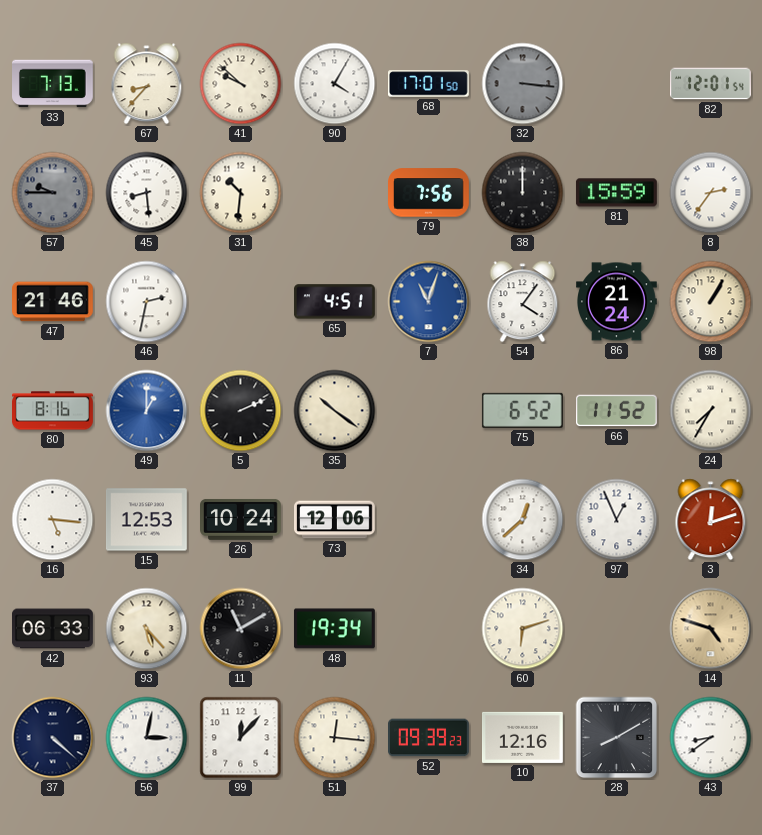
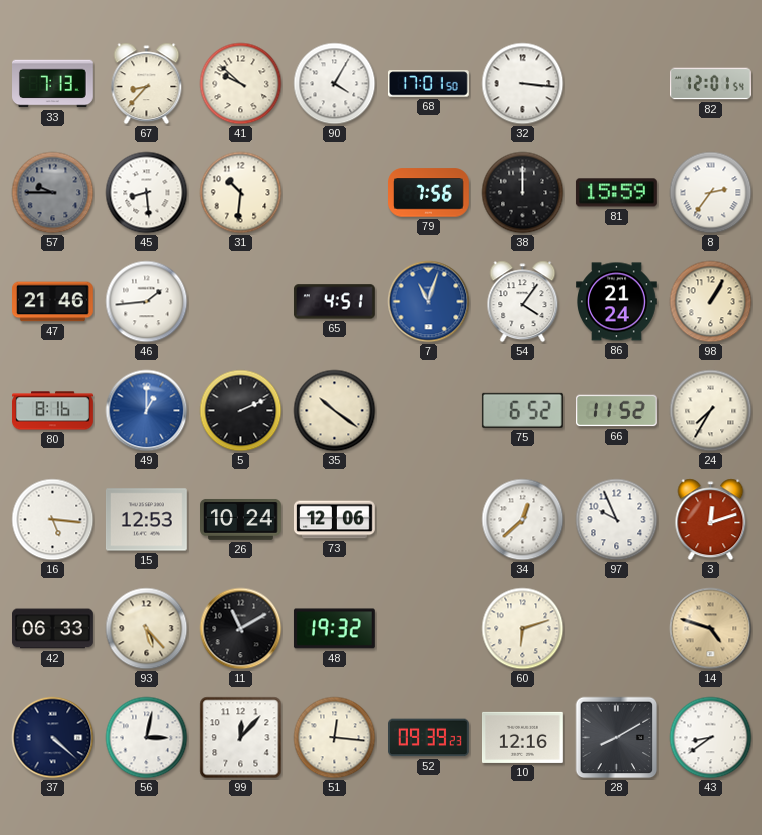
32 dial: grey -> white (523, 84)
46: 2:32 -> 1:44 (147, 302)
97: 12:56 -> 9:56 (617, 520)
48: 19:34 -> 19:32 (334, 629)
